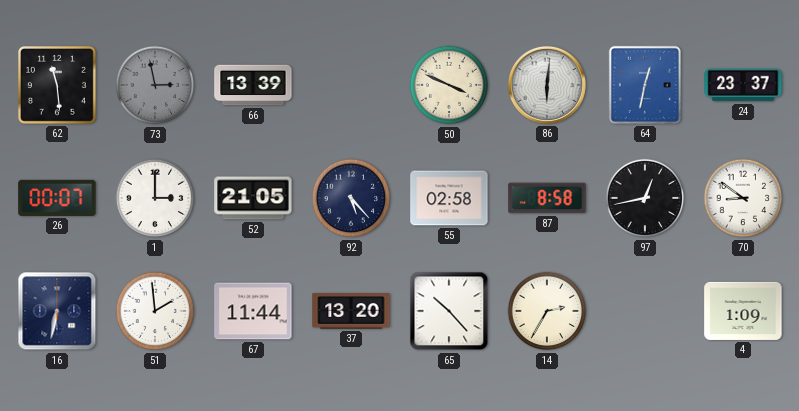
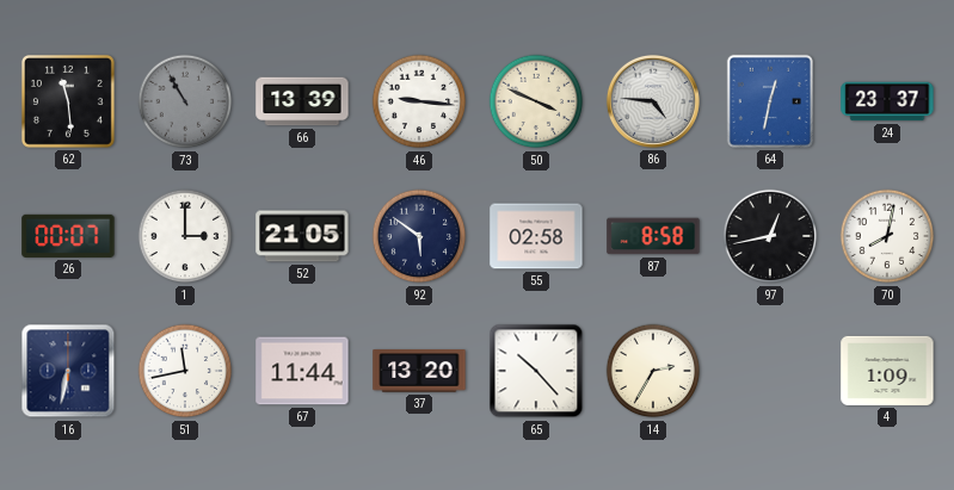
73: 2:58 -> 10:55 (185, 101)
46: none -> 9:16 (419, 101)
86: 6:01 -> 4:46 (653, 101)
92: 5:23 -> 5:51 (419, 236)
70: 8:51 -> 8:02 (887, 236)
51: 1:59 -> 11:43 (185, 371)
